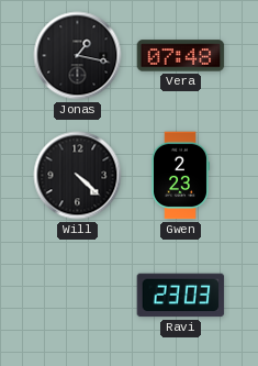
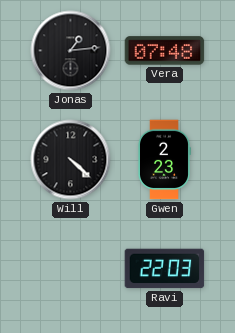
Jonas: 1:17 -> 1:14 (71, 51)
Ravi: 23:03 -> 22:03 (165, 269)
